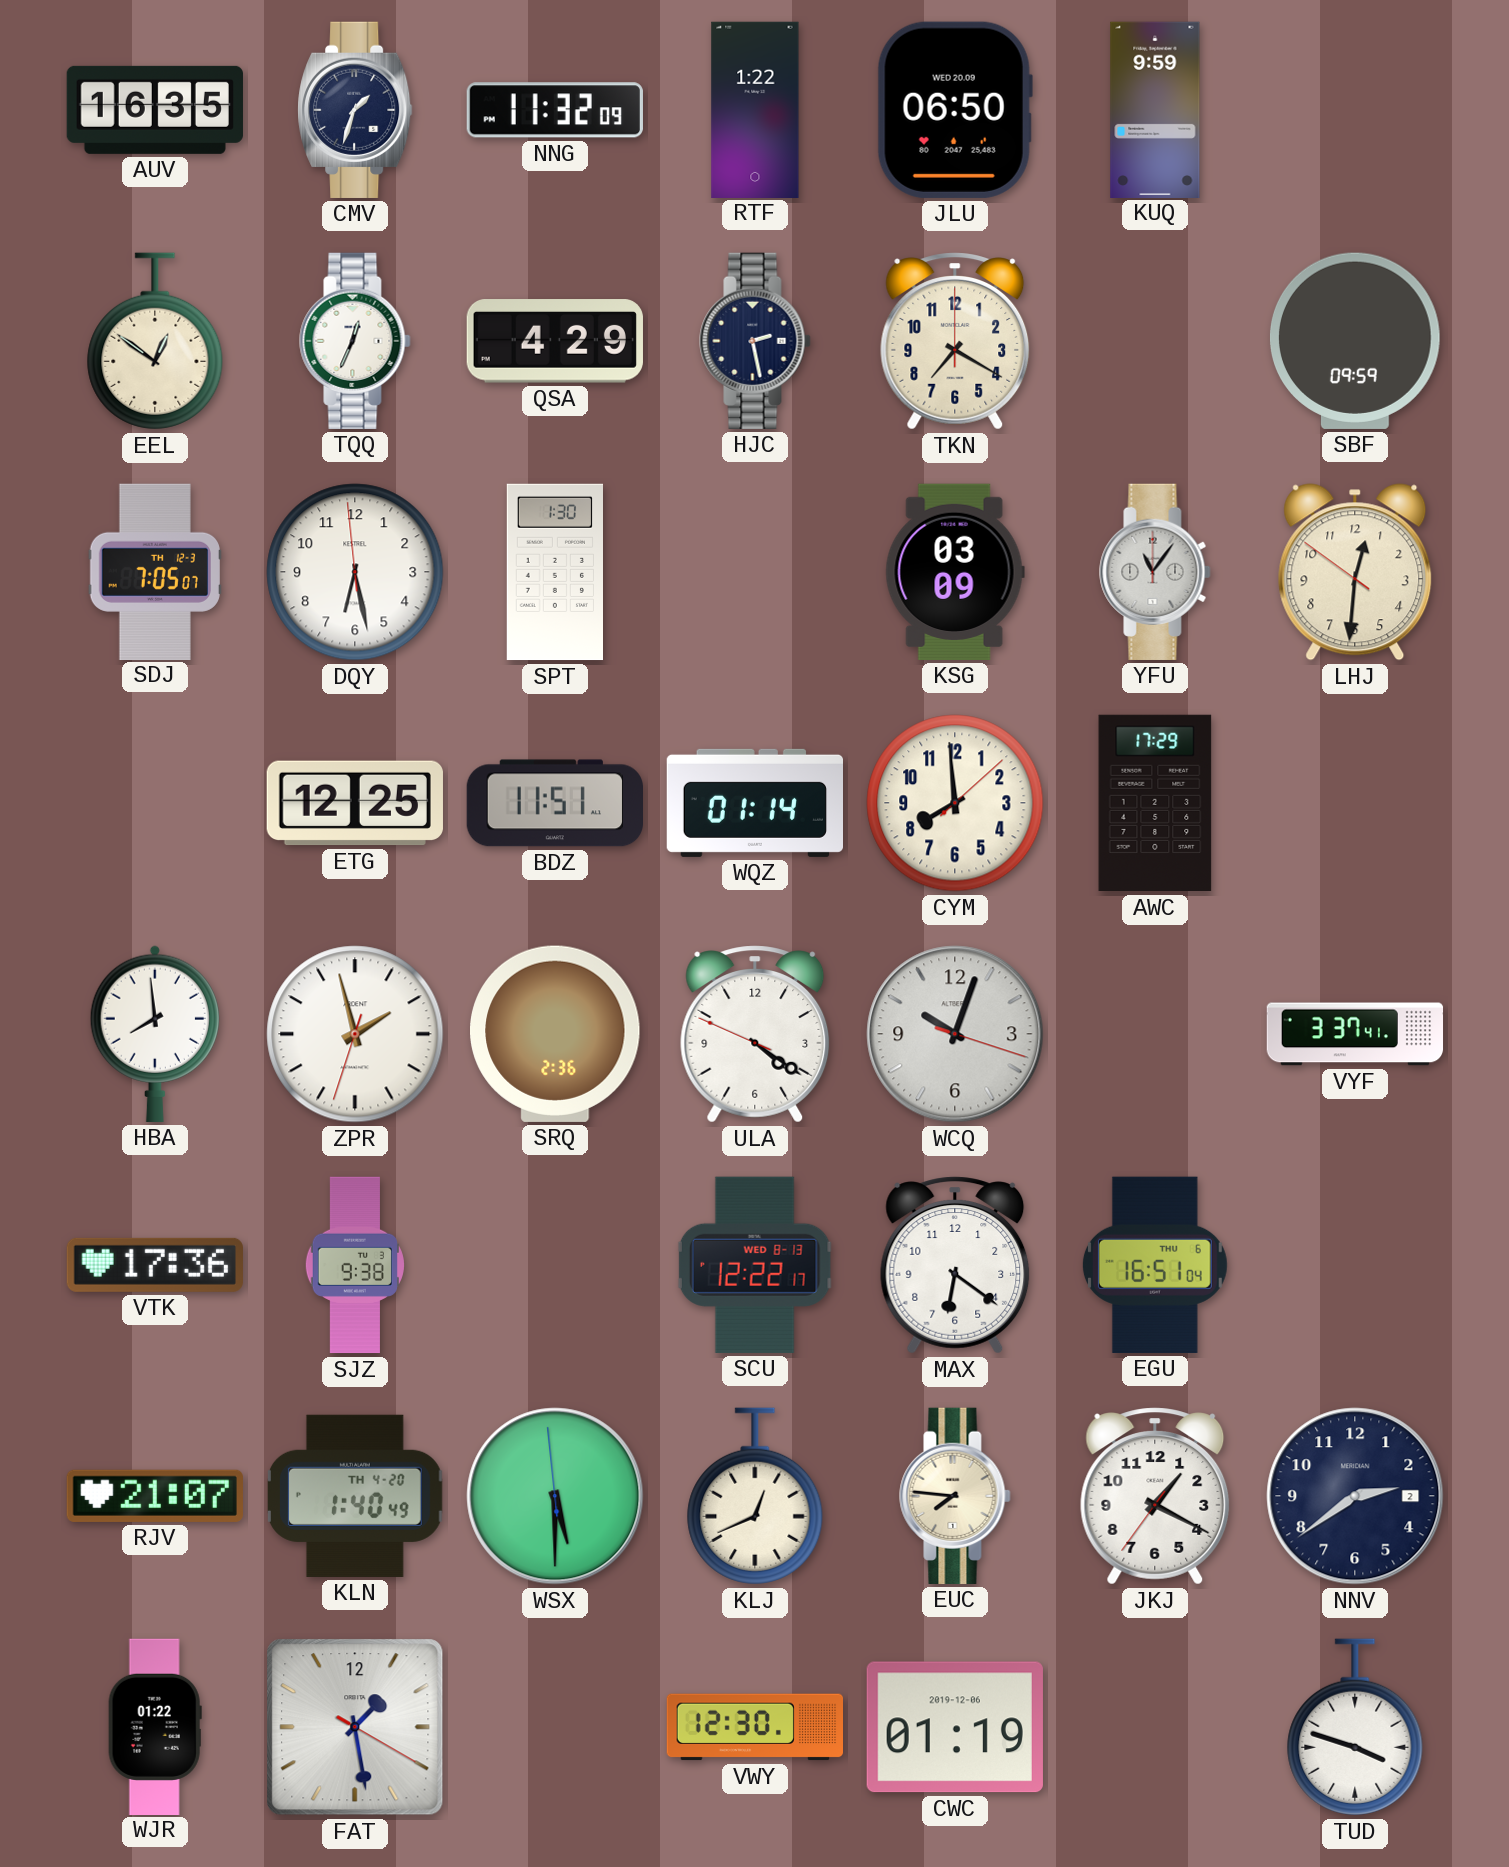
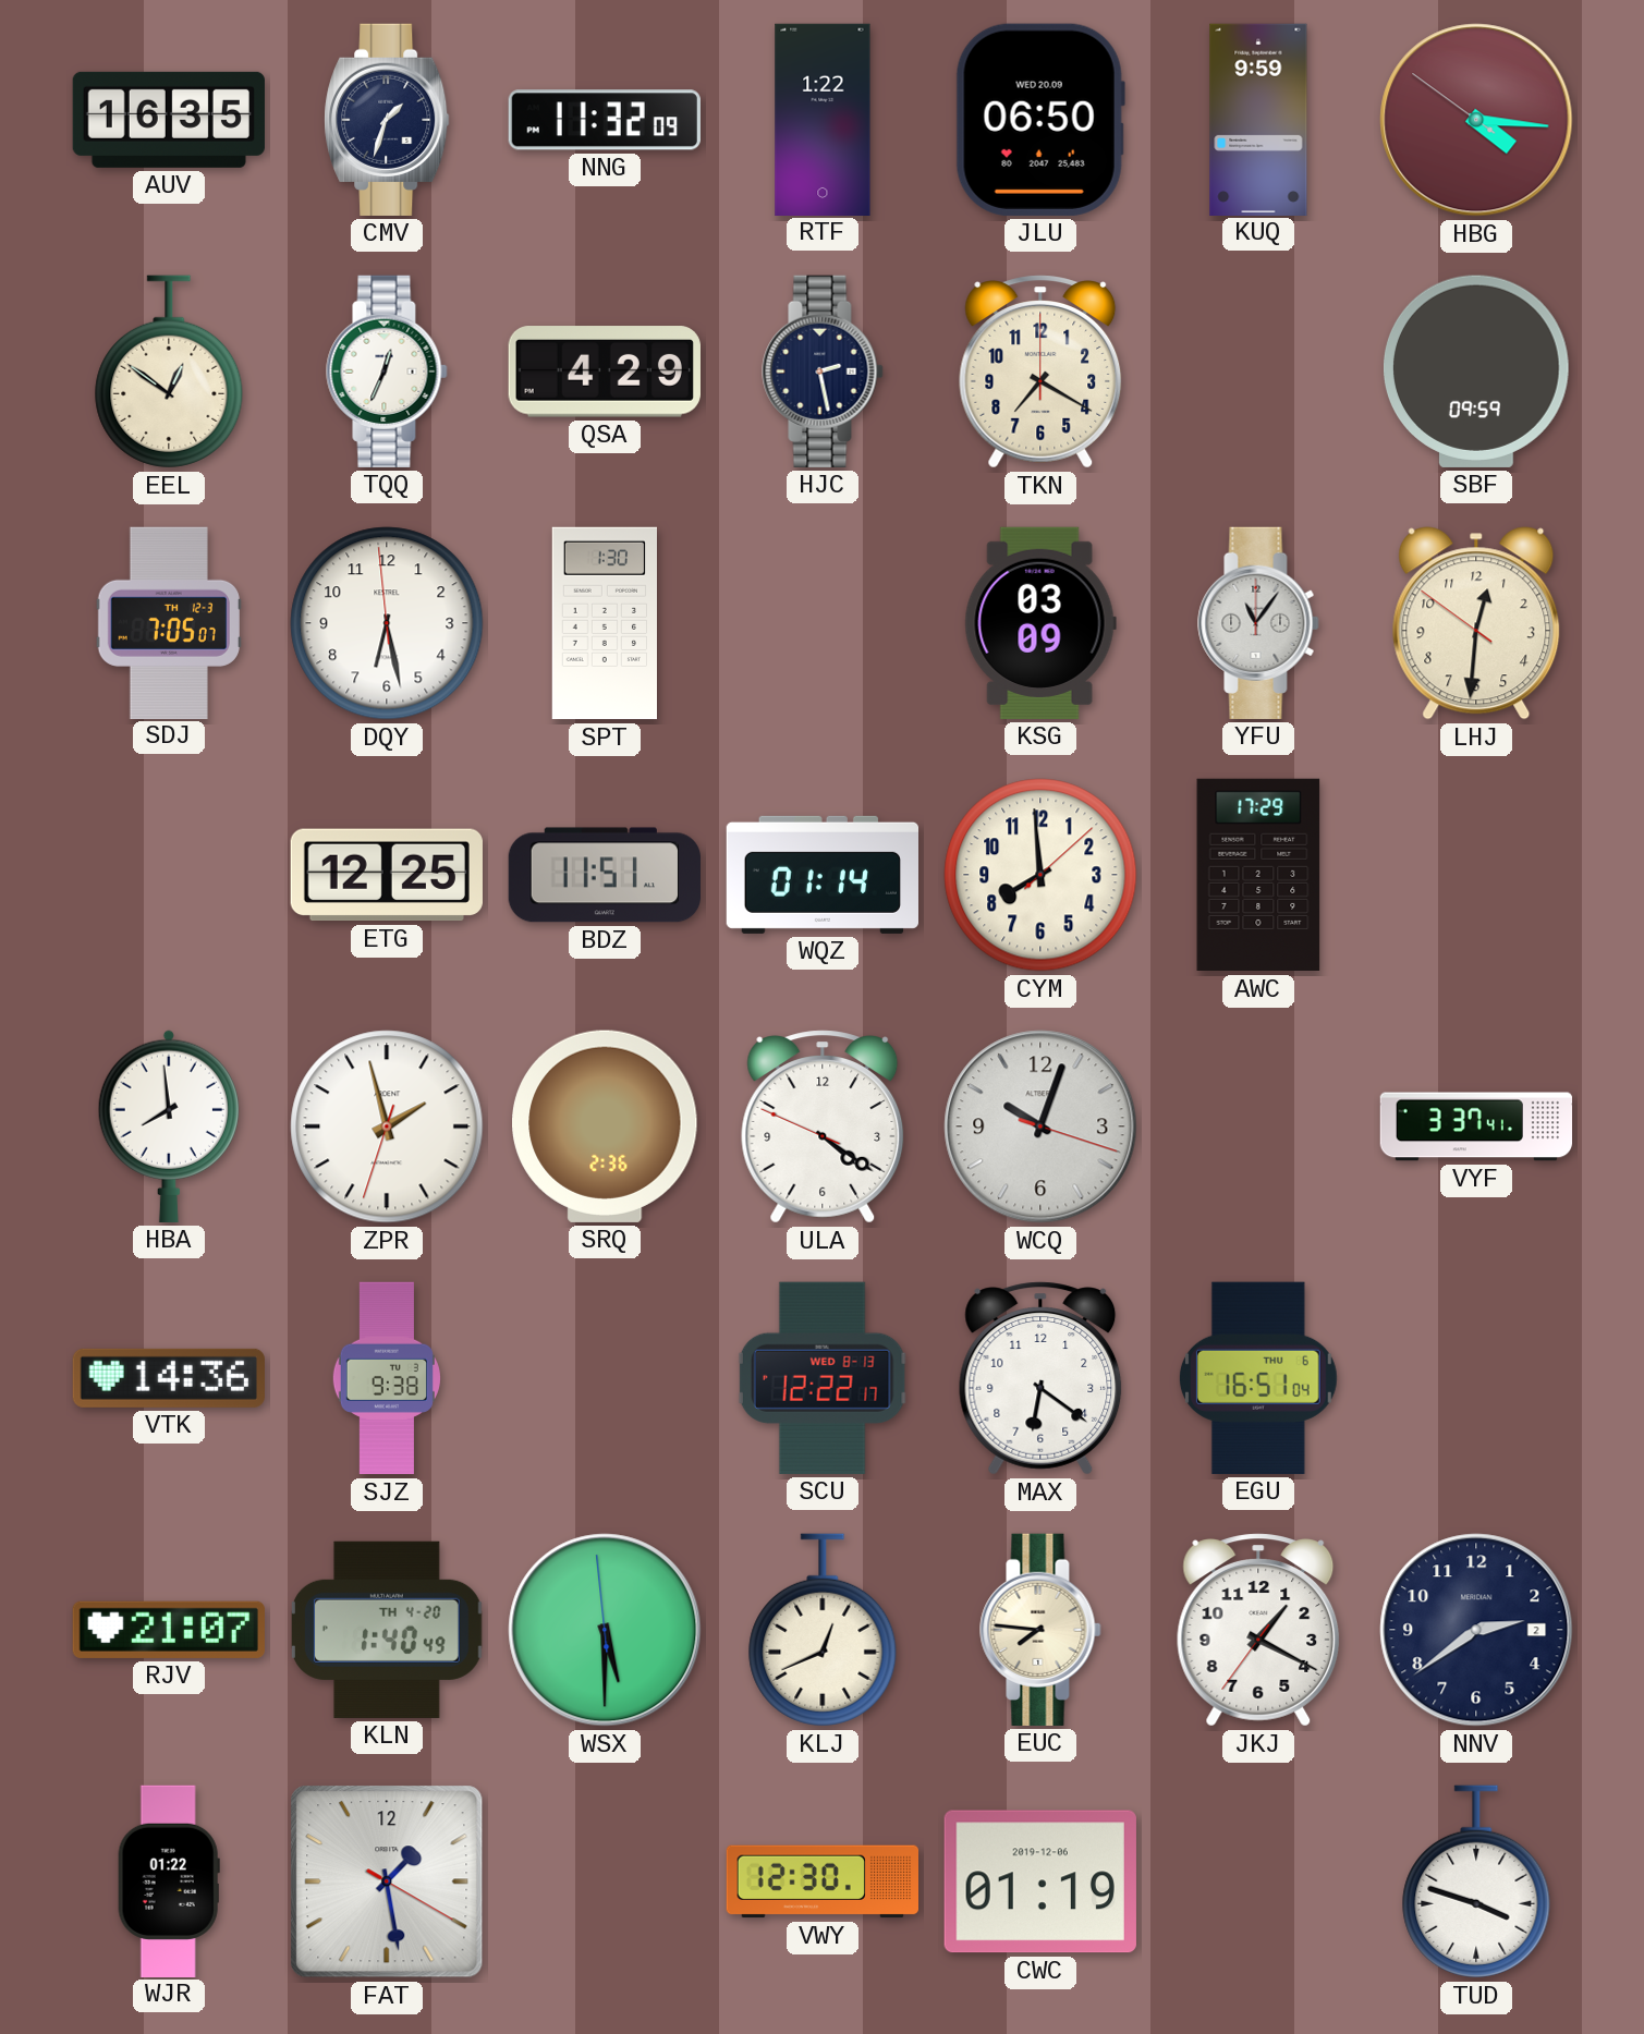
HBG: none -> 4:15 (1476, 120)
VTK: 17:36 -> 14:36 (169, 1378)
